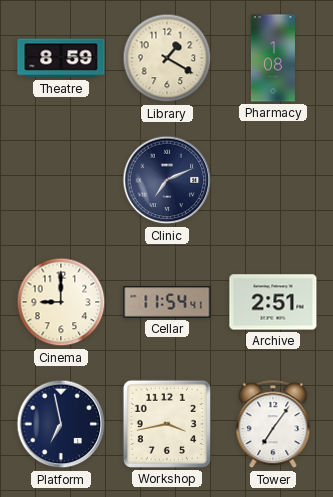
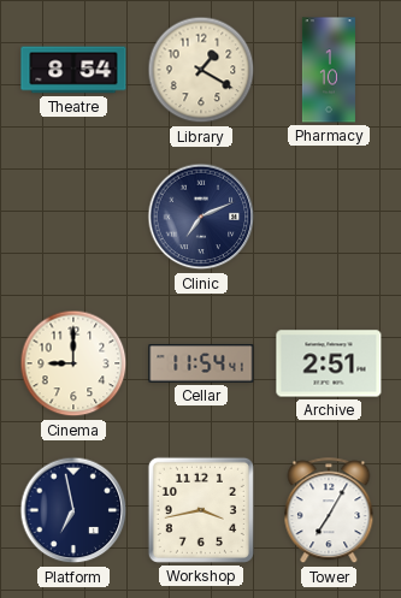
Theatre: 8:59 -> 8:54 (73, 70)
Pharmacy: 1:08 -> 1:10 (329, 70)
Tower: 7:06 -> 7:05 (329, 511)
